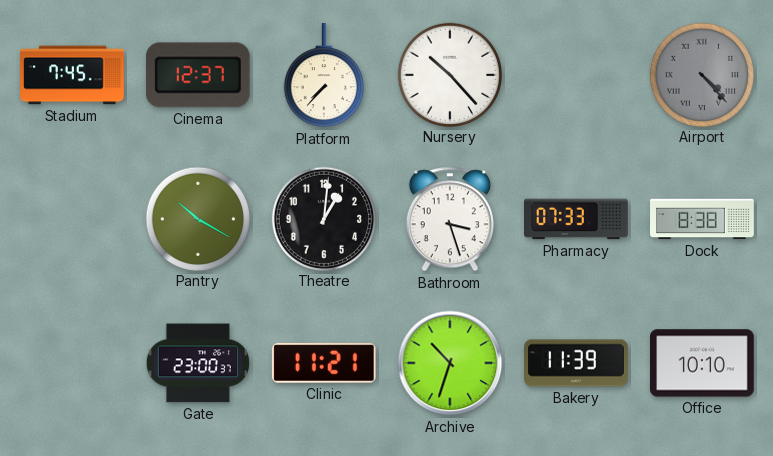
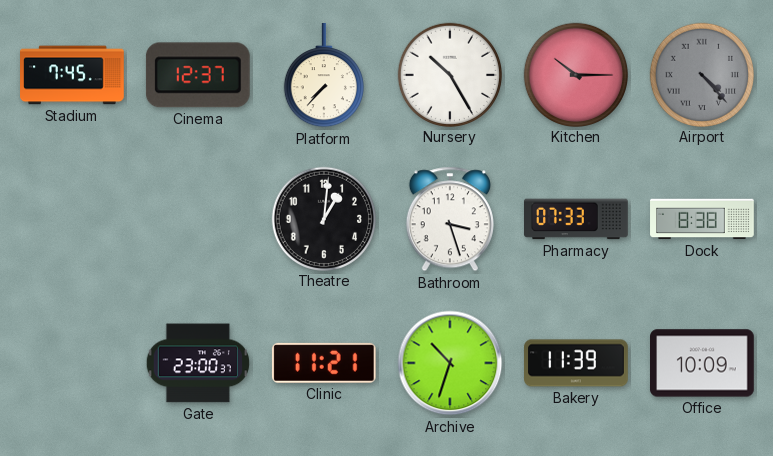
Nursery: 10:23 -> 10:25 (449, 74)
Kitchen: none -> 10:15 (575, 74)
Pantry: 10:20 -> none (197, 218)
Office: 10:10 -> 10:09 (703, 363)
